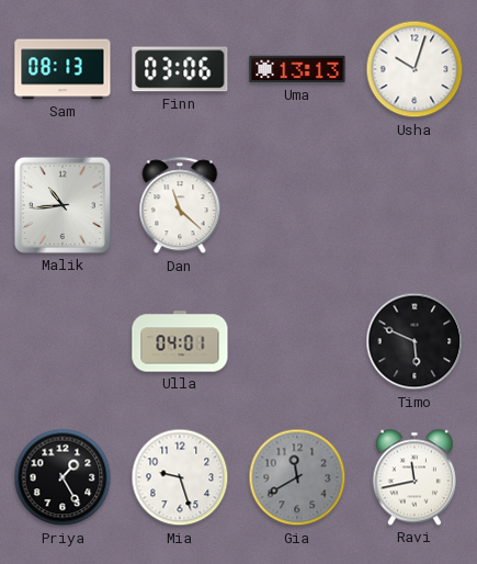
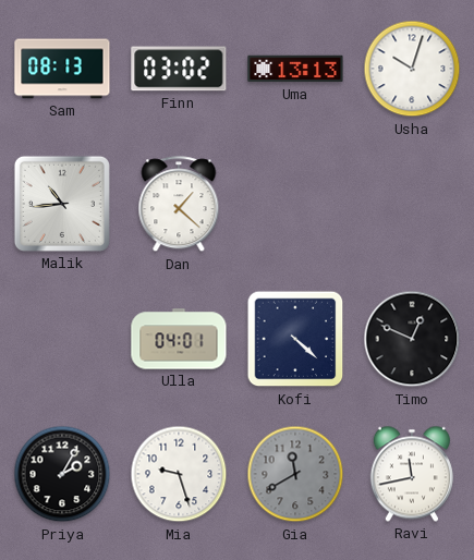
Finn: 03:06 -> 03:02 (179, 69)
Dan: 11:22 -> 1:22 (179, 205)
Kofi: none -> 4:22 (295, 339)
Timo: 5:49 -> 12:49 (412, 339)
Priya: 1:25 -> 2:05 (62, 474)
